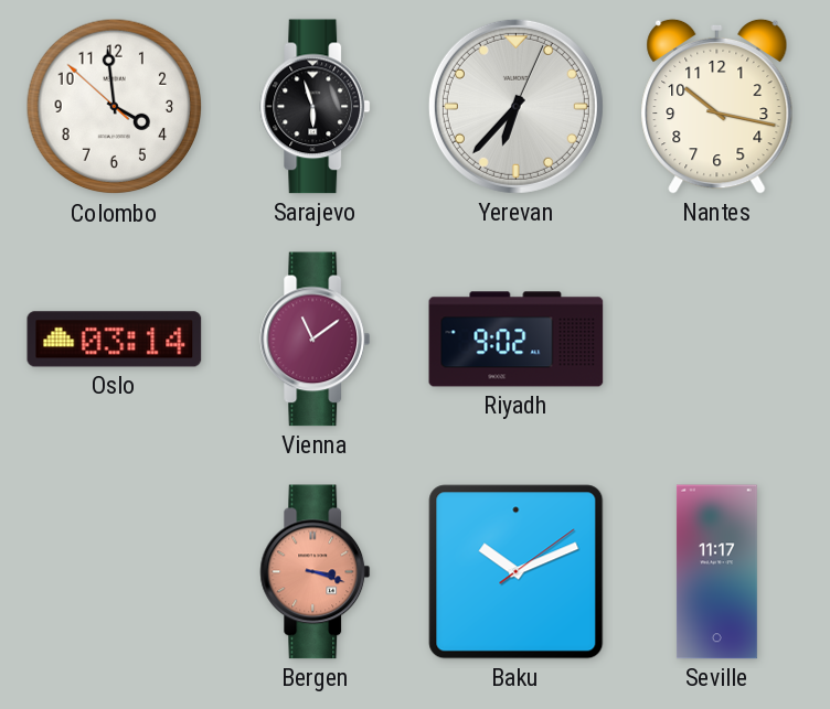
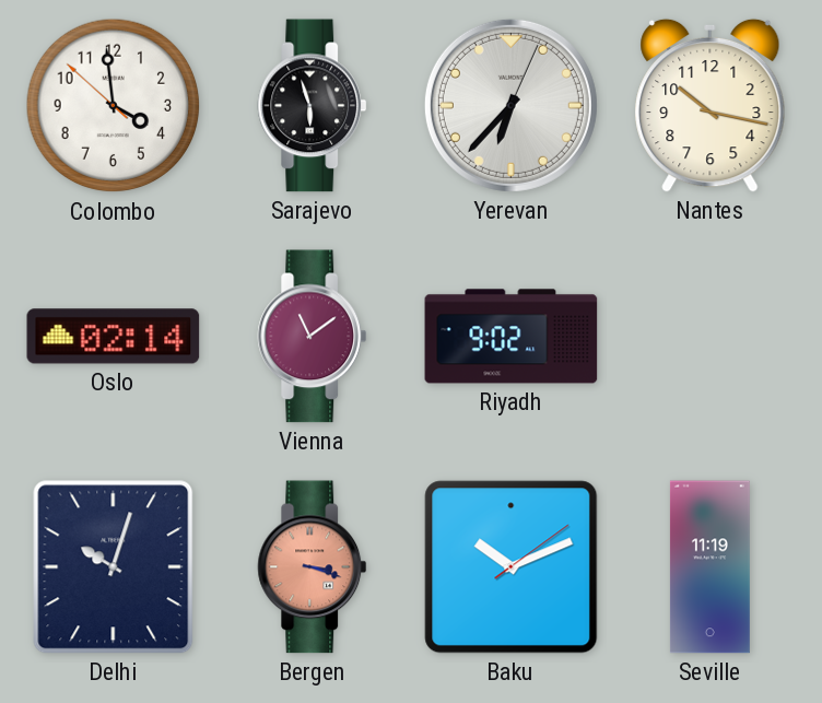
Oslo: 03:14 -> 02:14 (114, 337)
Delhi: none -> 10:03 (114, 567)
Seville: 11:17 -> 11:19 (709, 567)
